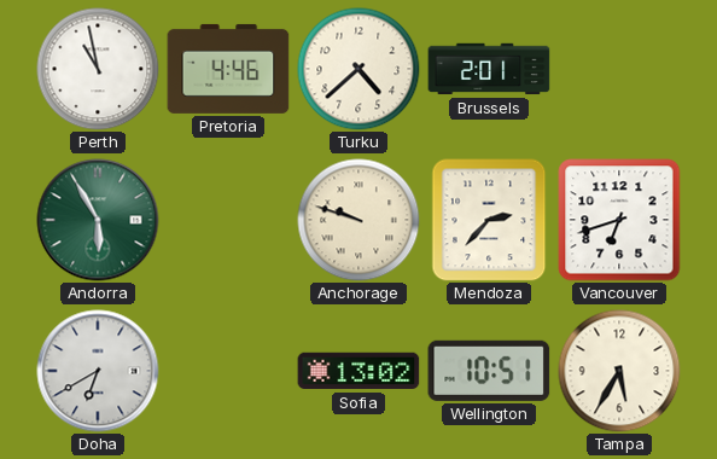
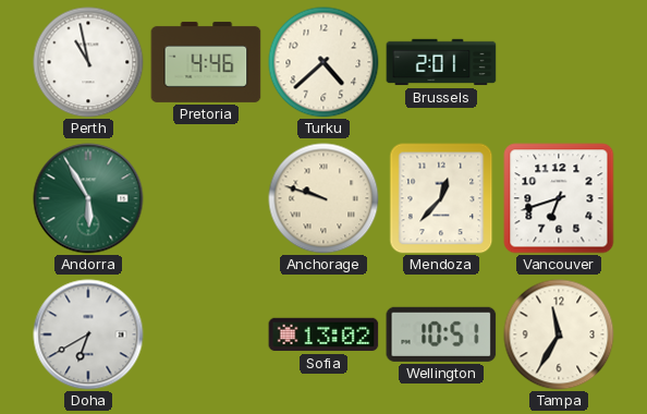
Mendoza: 2:37 -> 12:37 (441, 198)
Tampa: 5:35 -> 11:35 (559, 334)
